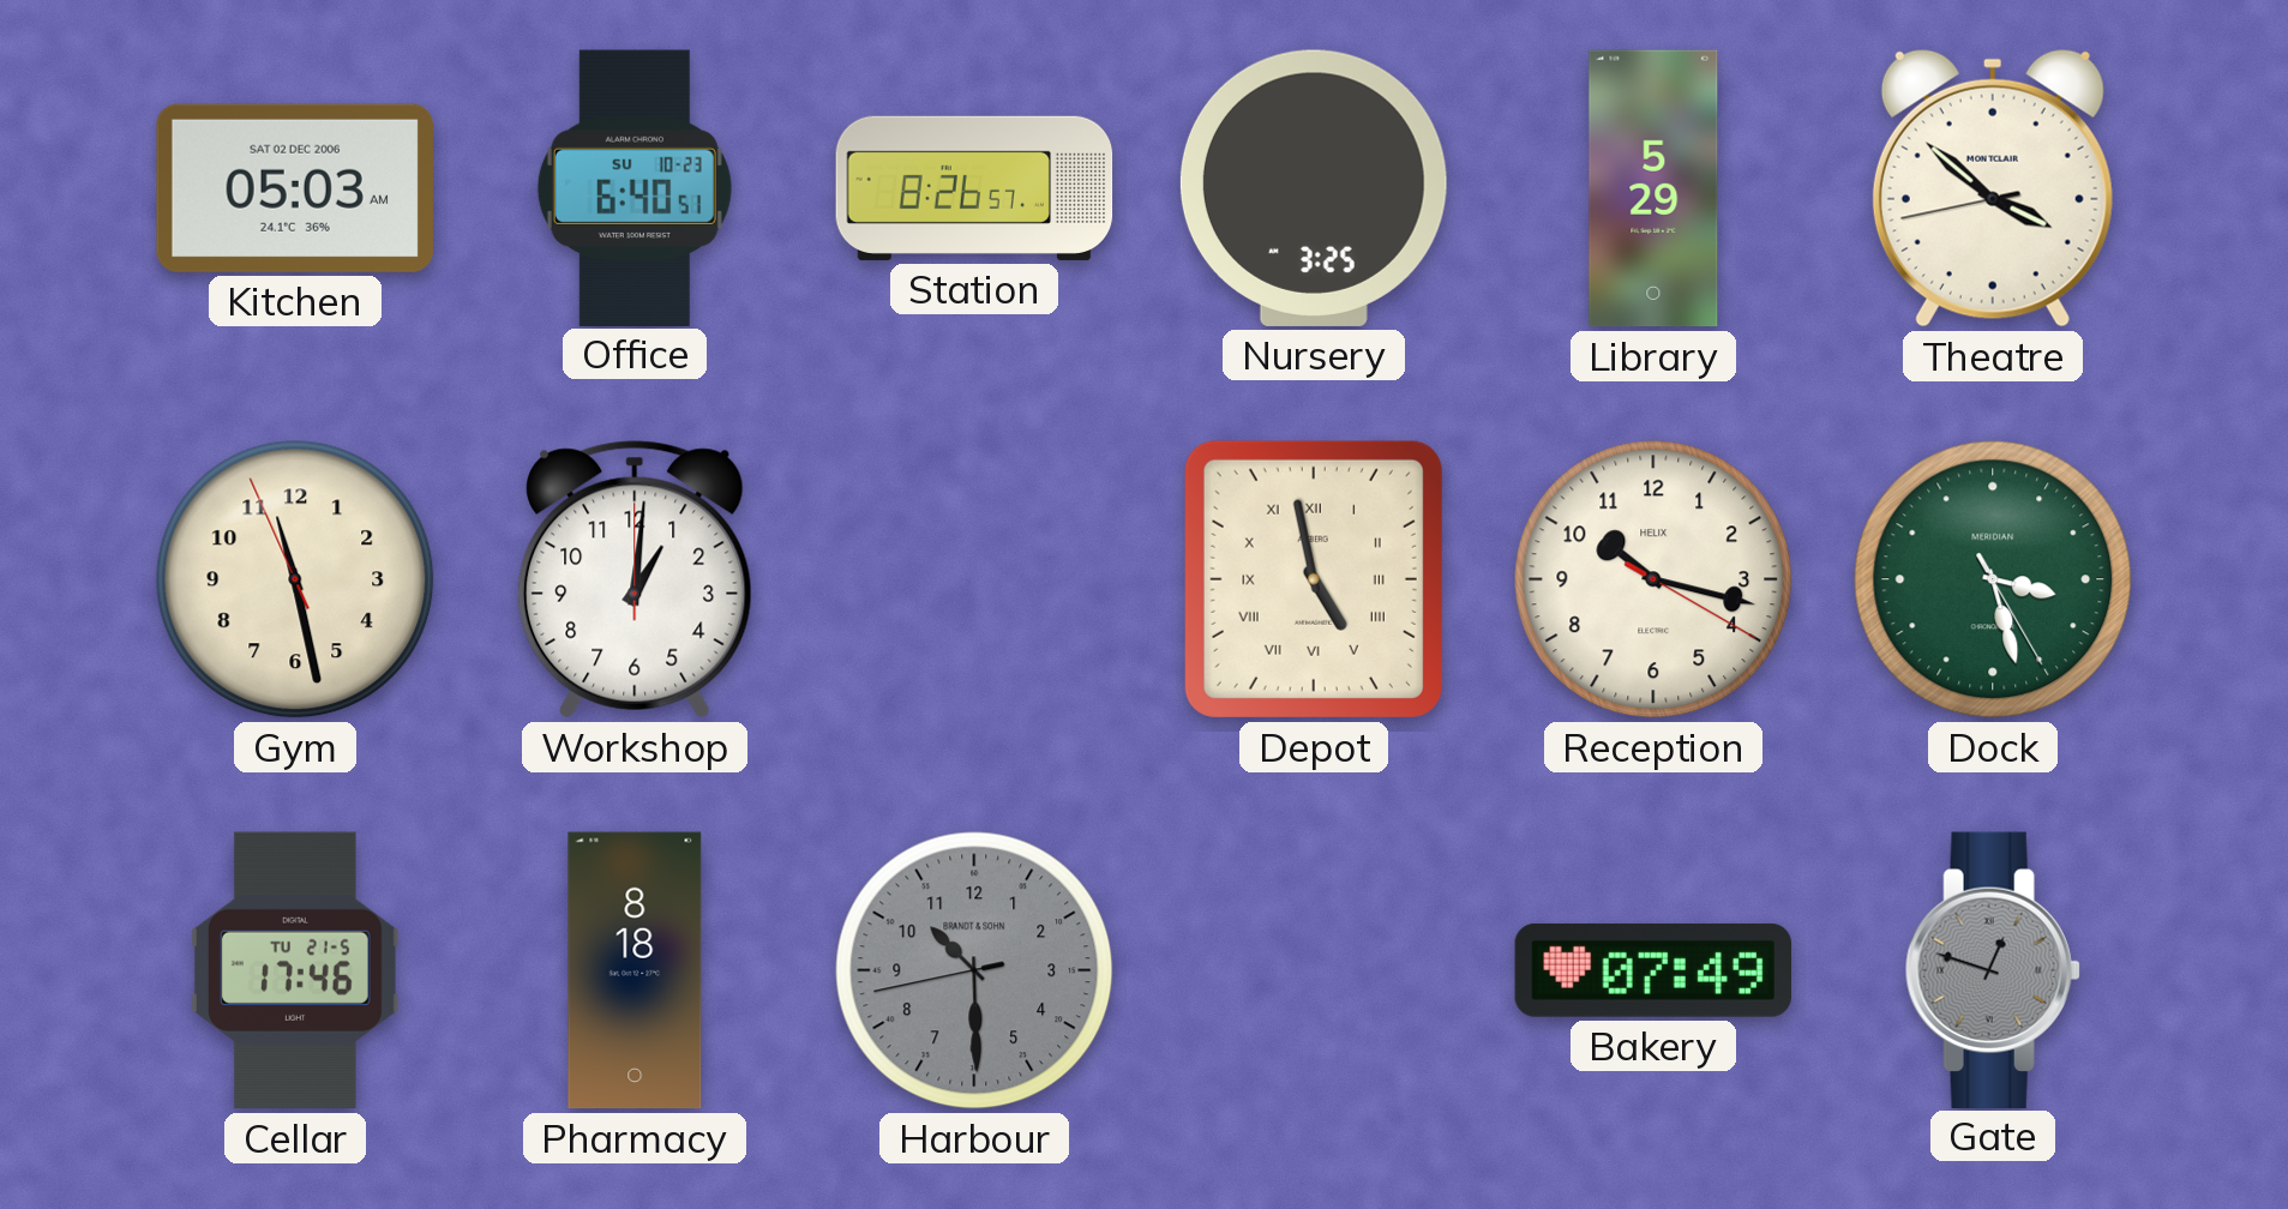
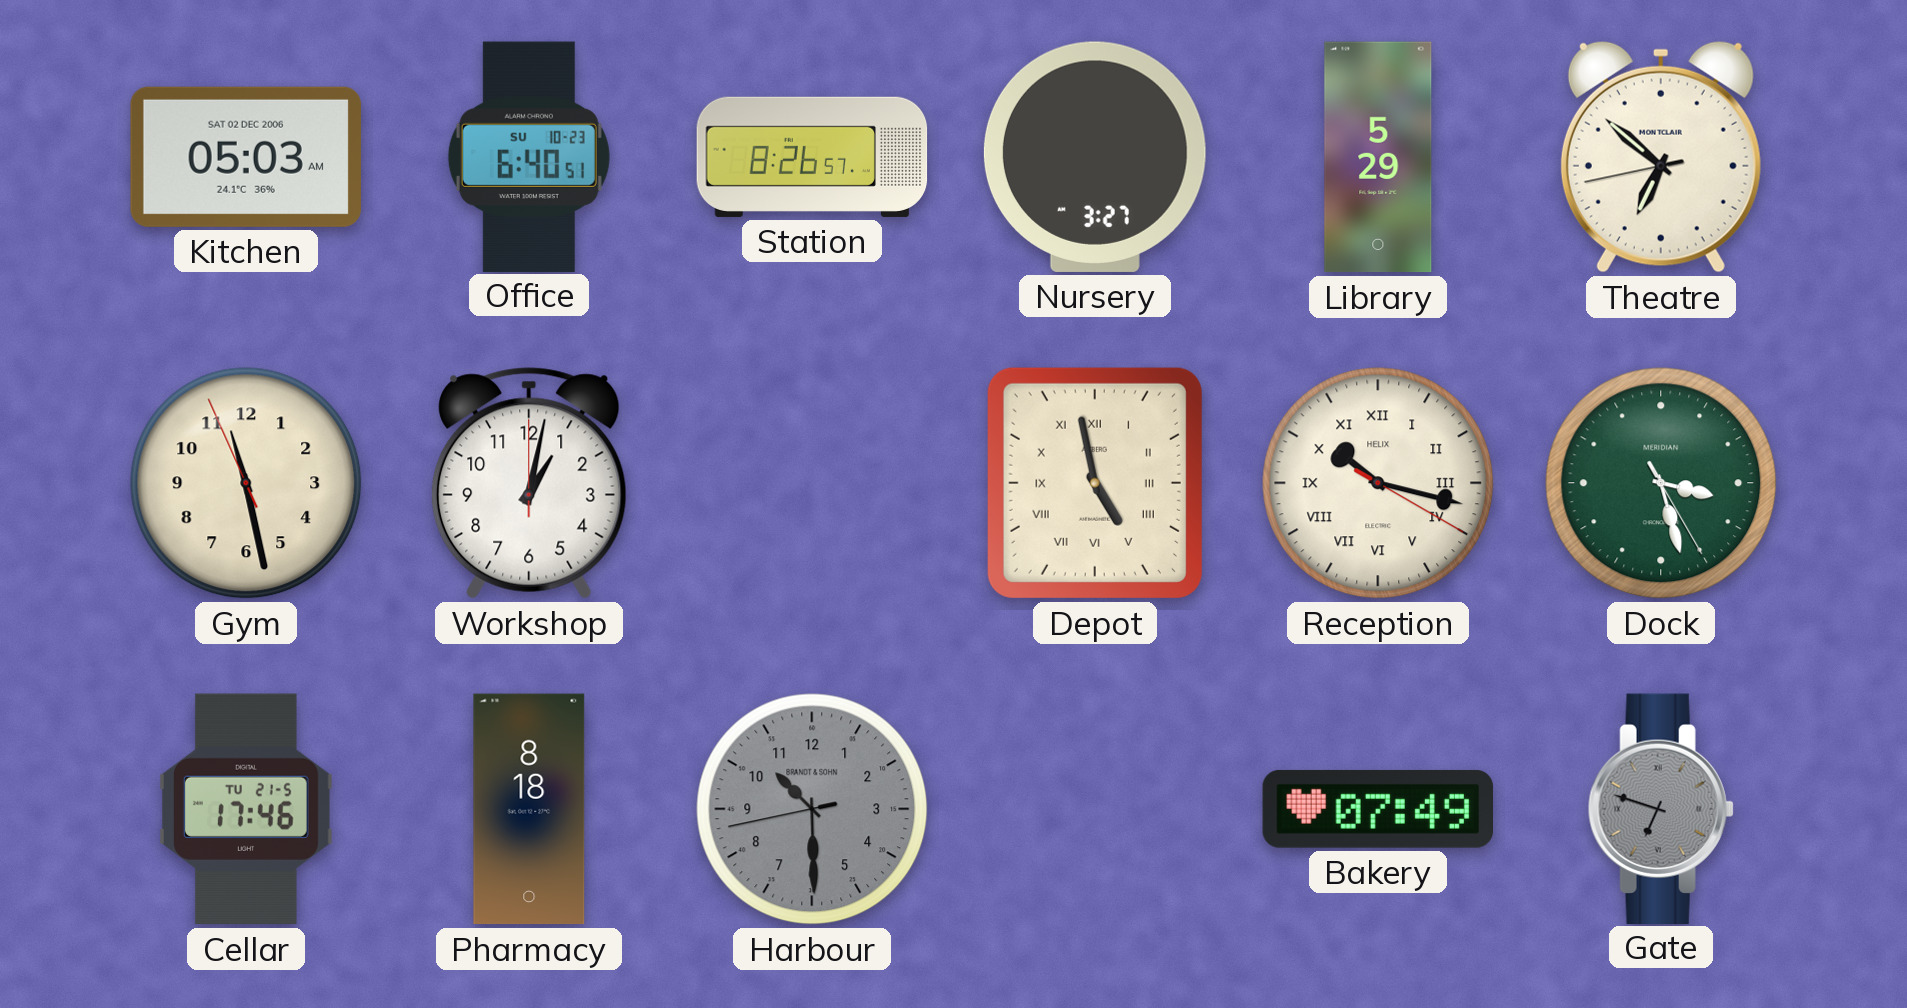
Nursery: 3:25 -> 3:27 (1095, 157)
Theatre: 3:51 -> 6:51 (1661, 157)
Workshop: 1:01 -> 1:02 (529, 483)
Reception numerals: Arabic -> Roman (1378, 483)
Gate: 12:48 -> 6:48 (1661, 808)
